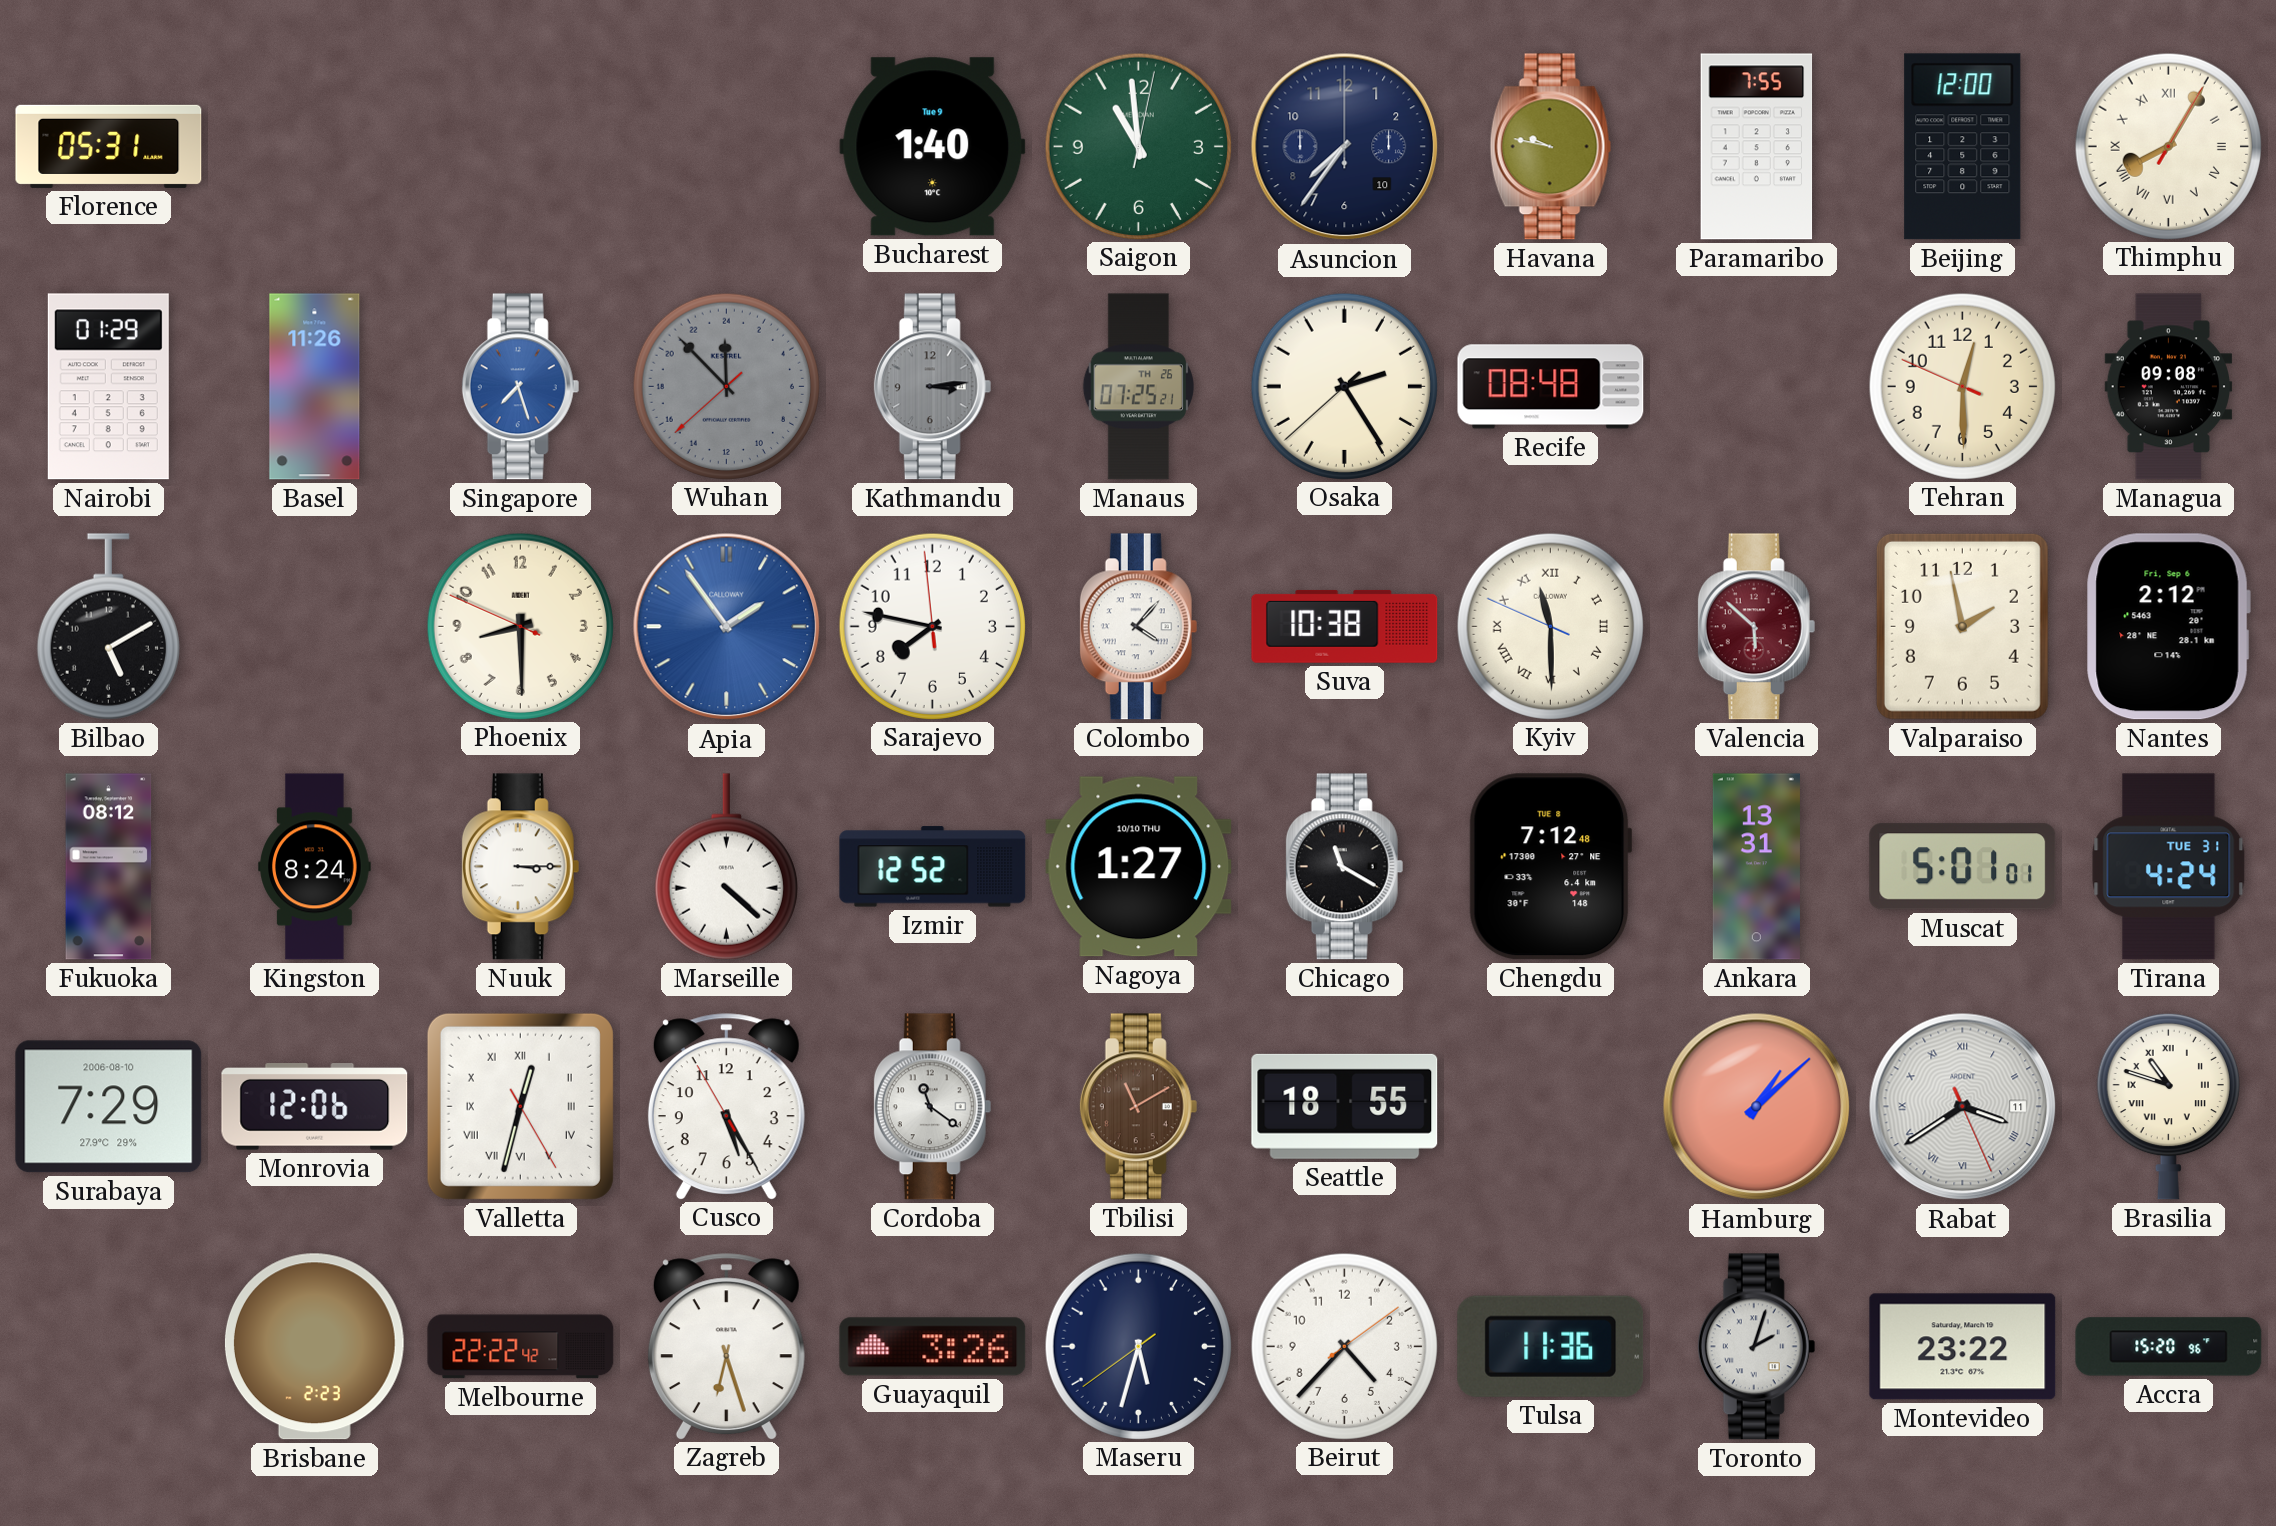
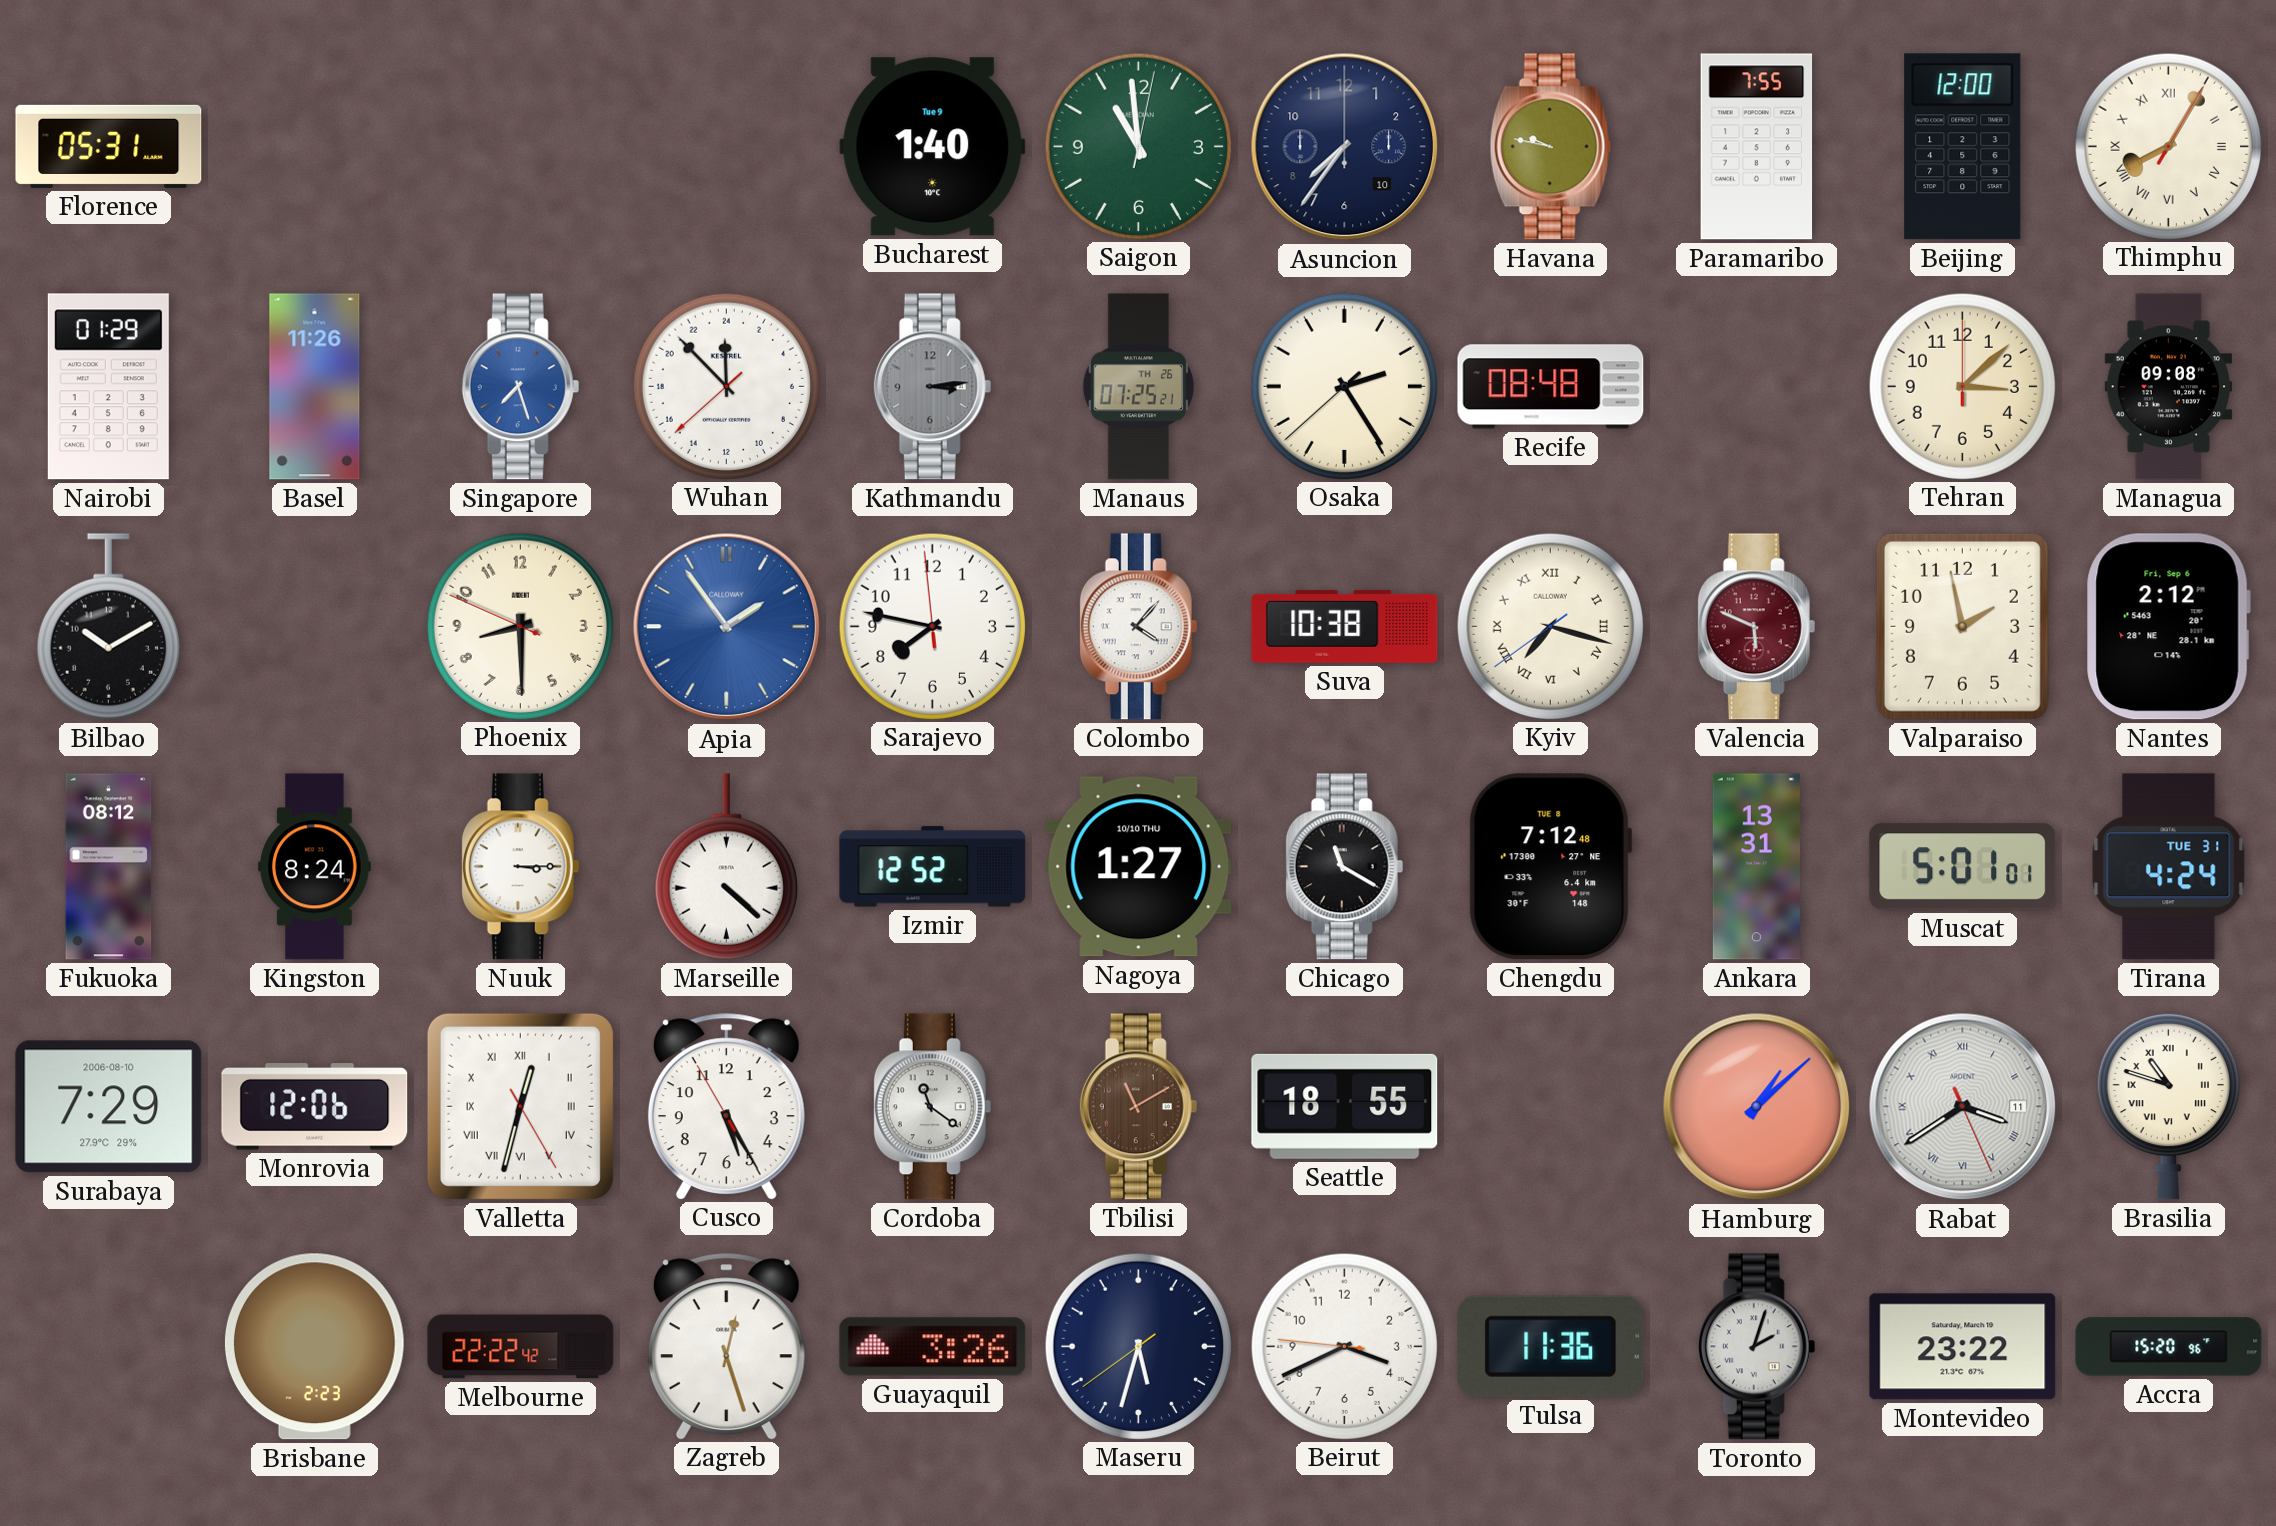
Wuhan dial: grey -> white (726, 386)
Tehran: 12:29 -> 3:08 (1962, 386)
Bilbao: 5:10 -> 10:10 (108, 627)
Kyiv: 11:29 -> 7:17 (1550, 626)
Valencia: 5:52 -> 5:49 (1757, 627)
Zagreb: 6:27 -> 12:27 (726, 1346)
Beirut: 4:37 -> 3:40 (1344, 1346)
